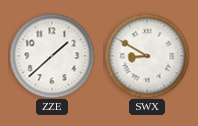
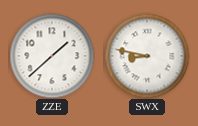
SWX: 8:50 -> 8:47 (147, 56)
